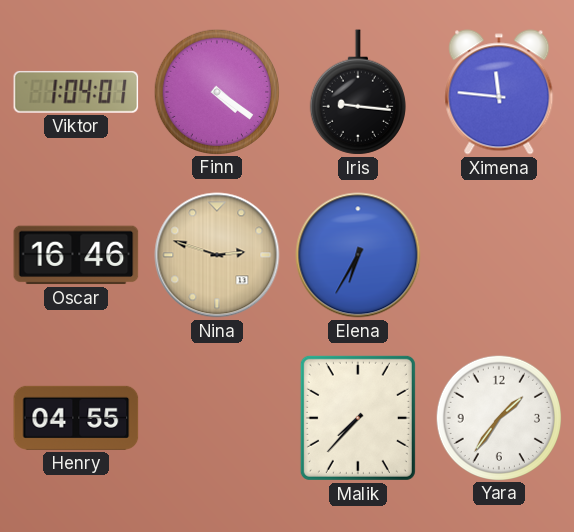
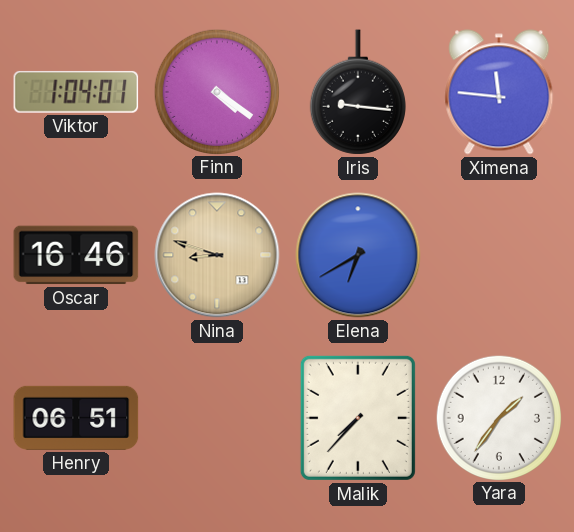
Nina: 2:48 -> 8:48 (217, 255)
Elena: 6:35 -> 6:40 (358, 255)
Henry: 04:55 -> 06:51 (76, 418)
